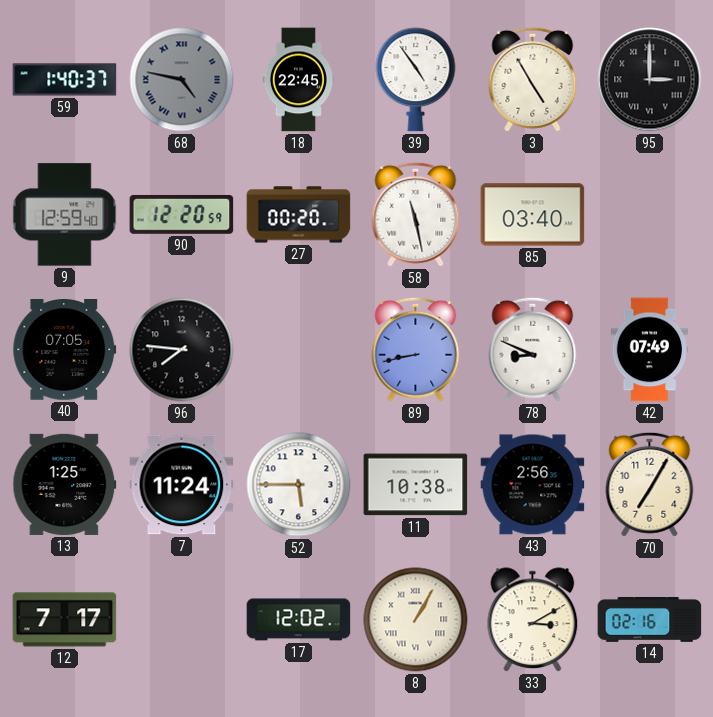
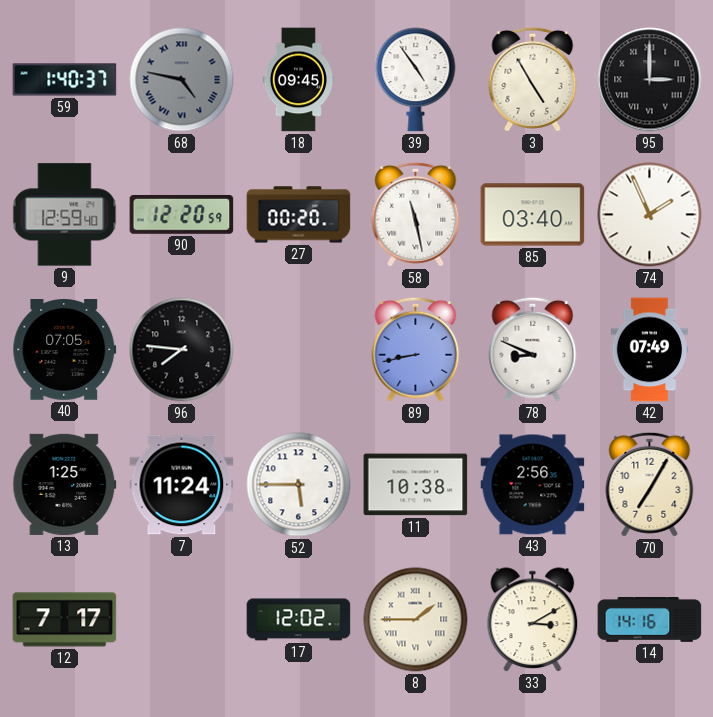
18: 22:45 -> 09:45 (298, 80)
74: none -> 1:56 (650, 215)
8: 1:05 -> 1:45 (416, 620)
14: 02:16 -> 14:16 (650, 619)
